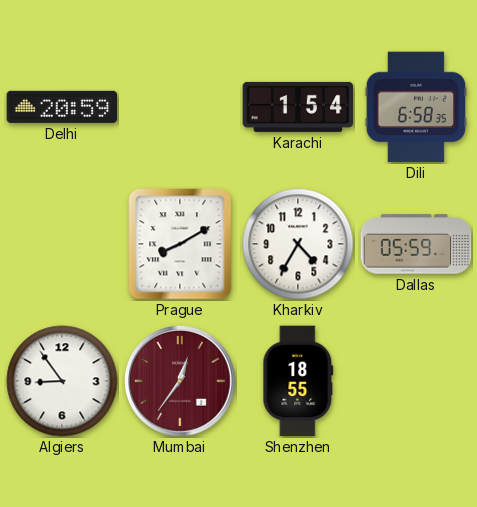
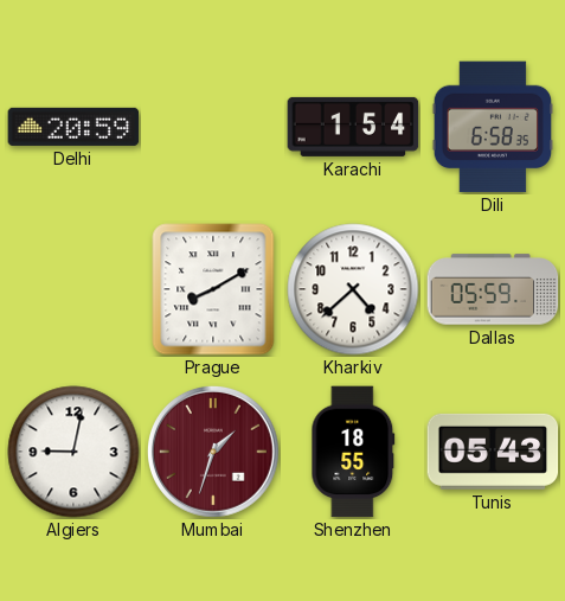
Kharkiv: 4:35 -> 4:38 (353, 289)
Algiers: 8:54 -> 9:02 (73, 452)
Mumbai: 12:36 -> 1:33 (214, 453)
Tunis: none -> 05:43 (493, 452)
